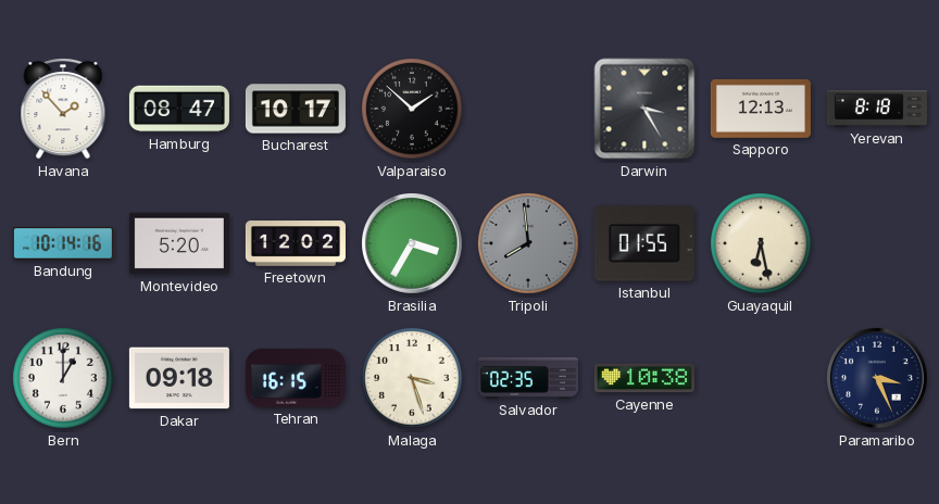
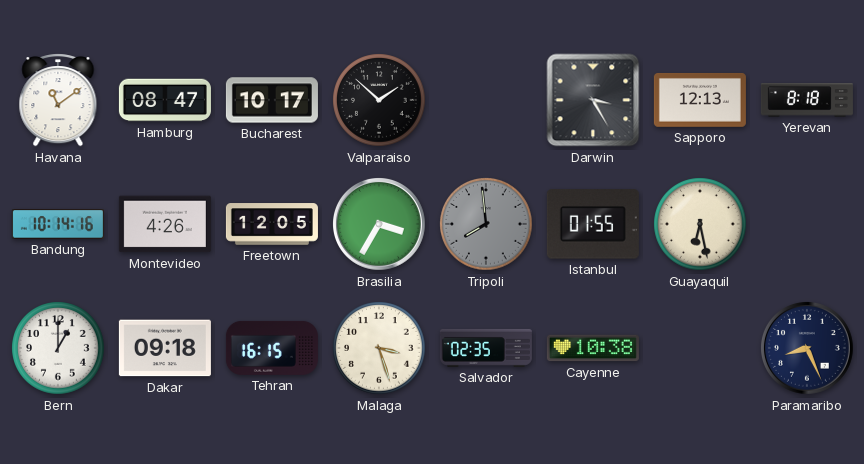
Havana: 1:53 -> 11:09 (58, 100)
Montevideo: 5:20 -> 4:26 (165, 224)
Freetown: 12:02 -> 12:05 (272, 224)
Paramaribo: 3:26 -> 8:26 (808, 349)
